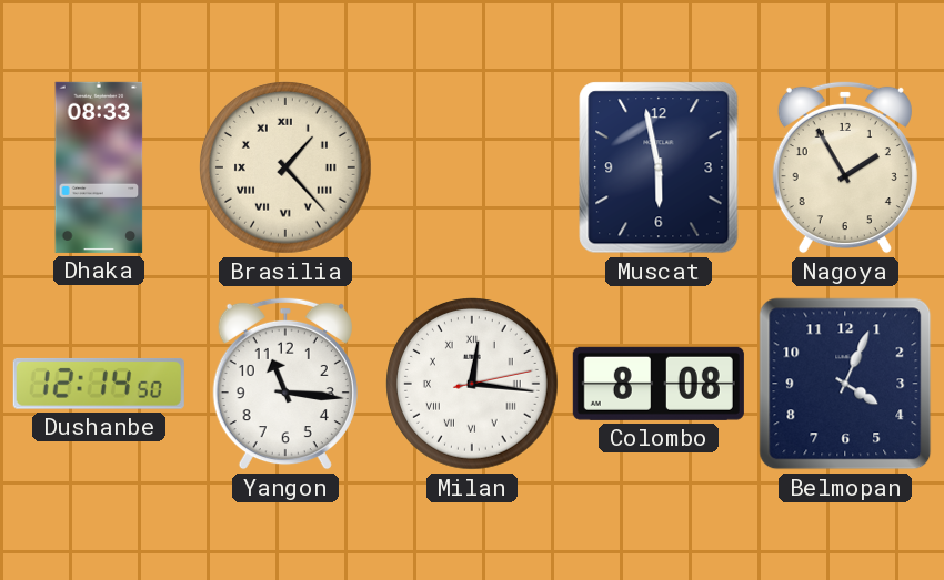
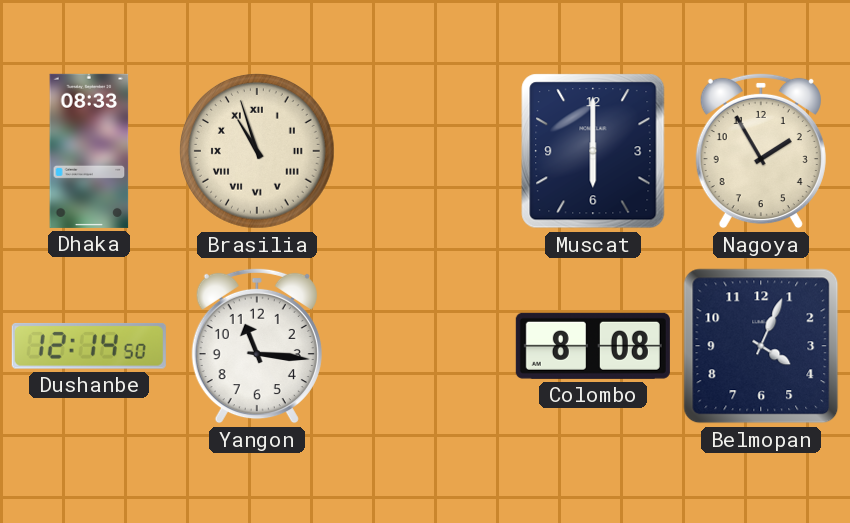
Brasilia: 1:23 -> 10:57 (258, 152)
Muscat: 5:58 -> 6:00 (593, 151)
Milan: 12:16 -> none (473, 385)
